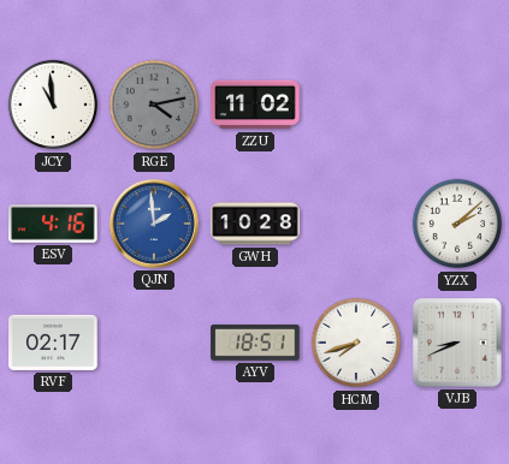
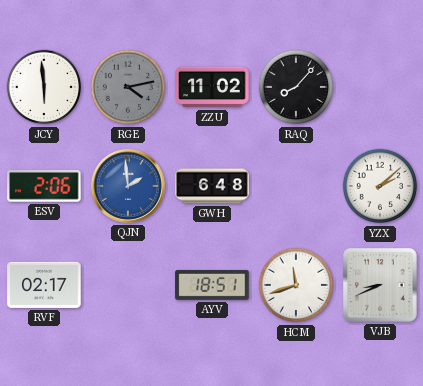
JCY: 10:59 -> 5:59 (44, 87)
RAQ: none -> 8:07 (296, 87)
ESV: 4:16 -> 2:06 (44, 187)
GWH: 10:28 -> 6:48 (212, 186)
HCM: 7:42 -> 11:42 (296, 285)
